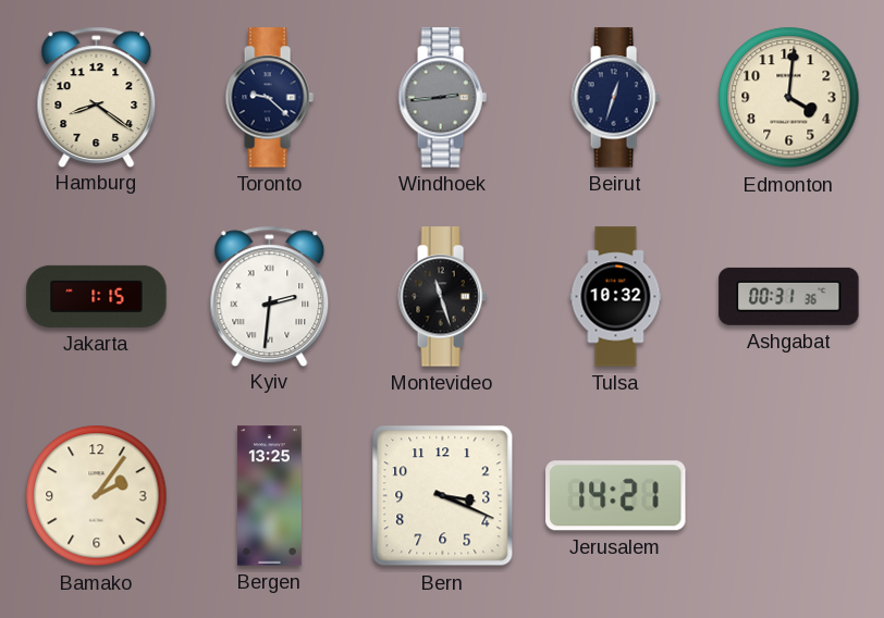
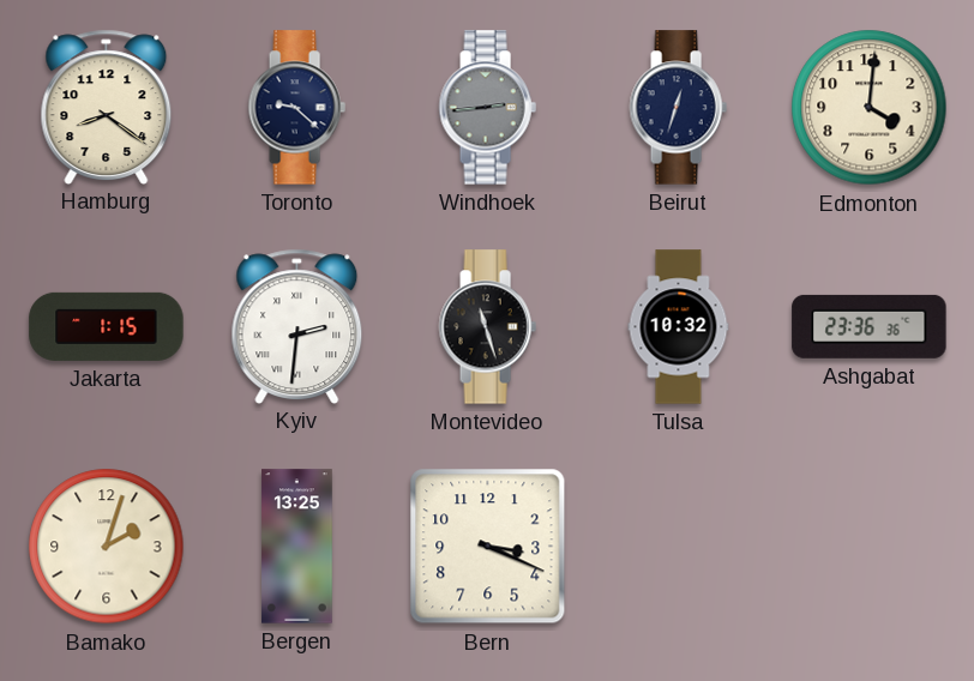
Ashgabat: 00:31 -> 23:36 (870, 326)
Bamako: 2:06 -> 2:03 (107, 547)
Jerusalem: 14:21 -> none (616, 496)
